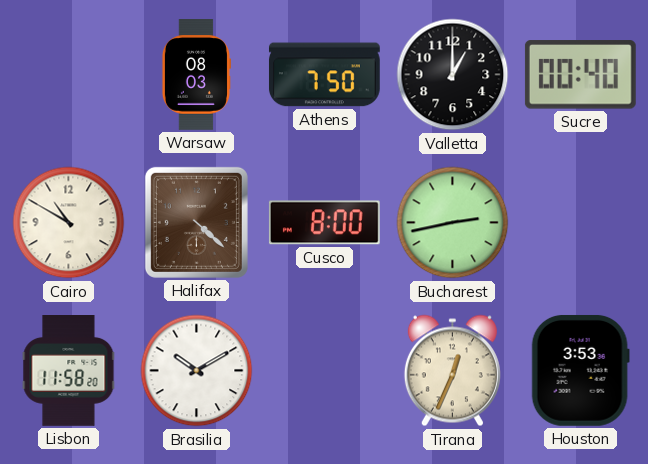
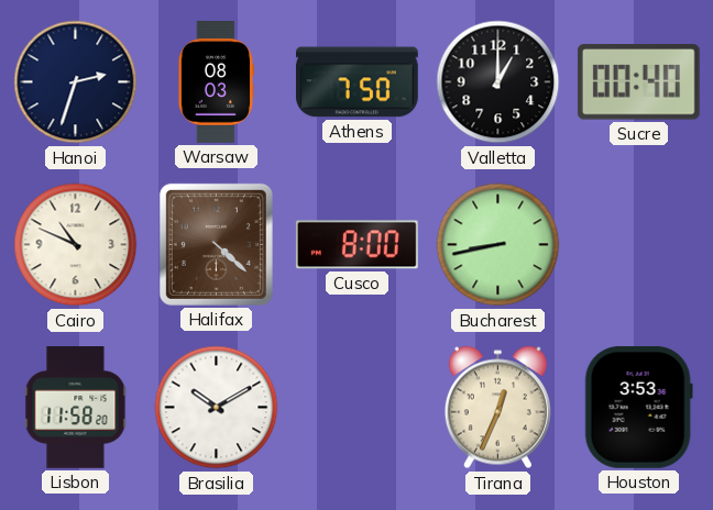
Hanoi: none -> 2:33 (76, 82)
Cairo: 10:50 -> 10:49 (76, 245)
Bucharest: 2:43 -> 8:43 (498, 245)
